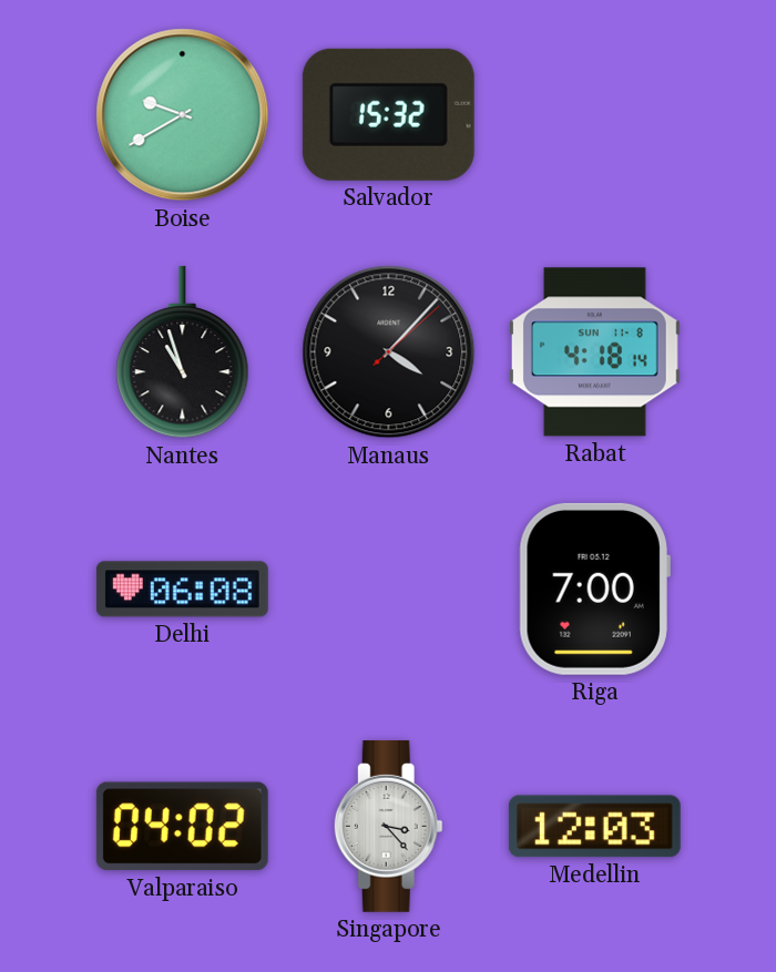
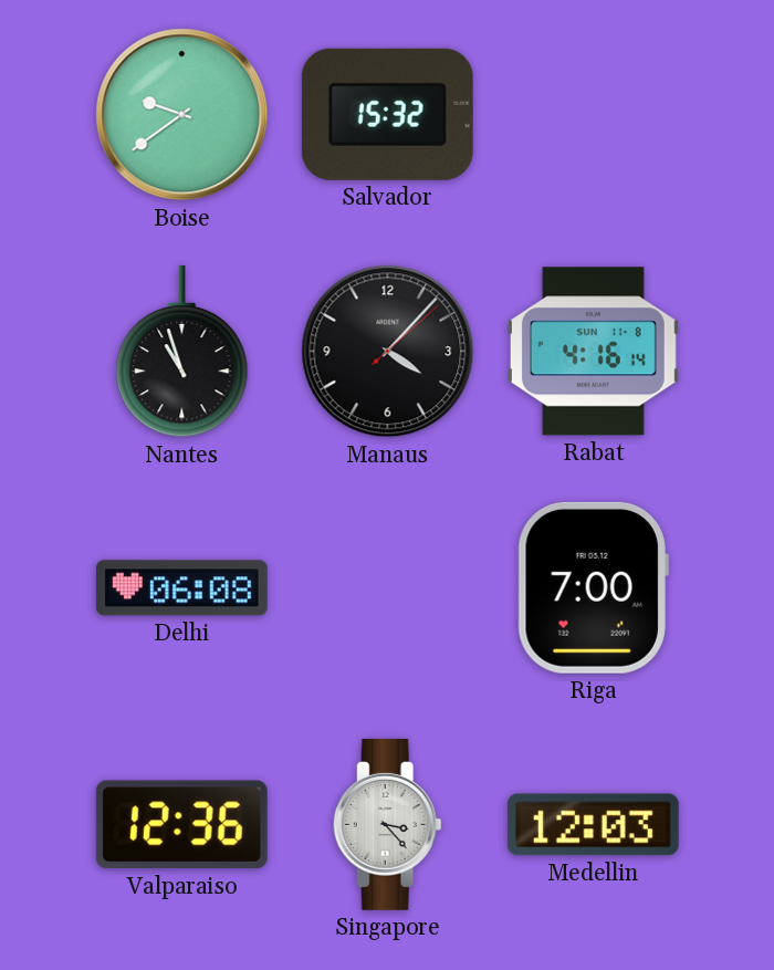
Boise: 9:40 -> 9:39 (182, 115)
Rabat: 4:18 -> 4:16 (593, 352)
Valparaiso: 04:02 -> 12:36 (181, 825)
